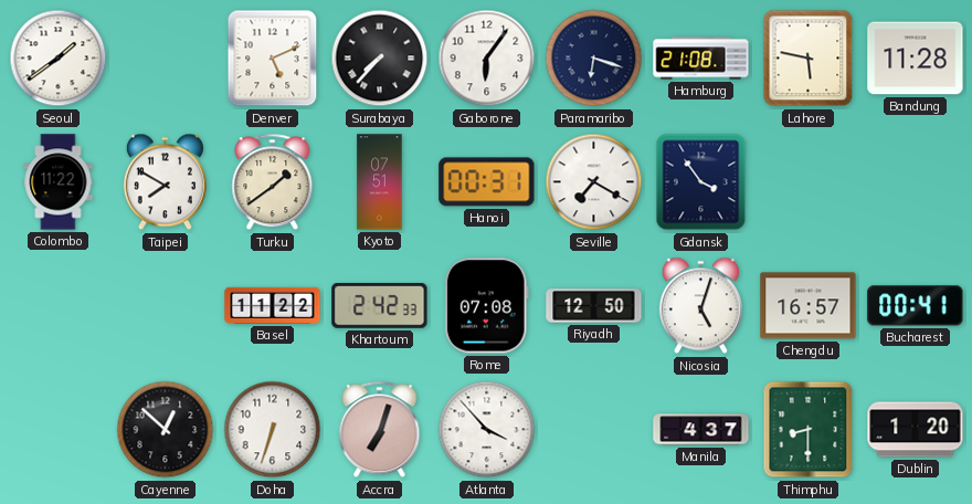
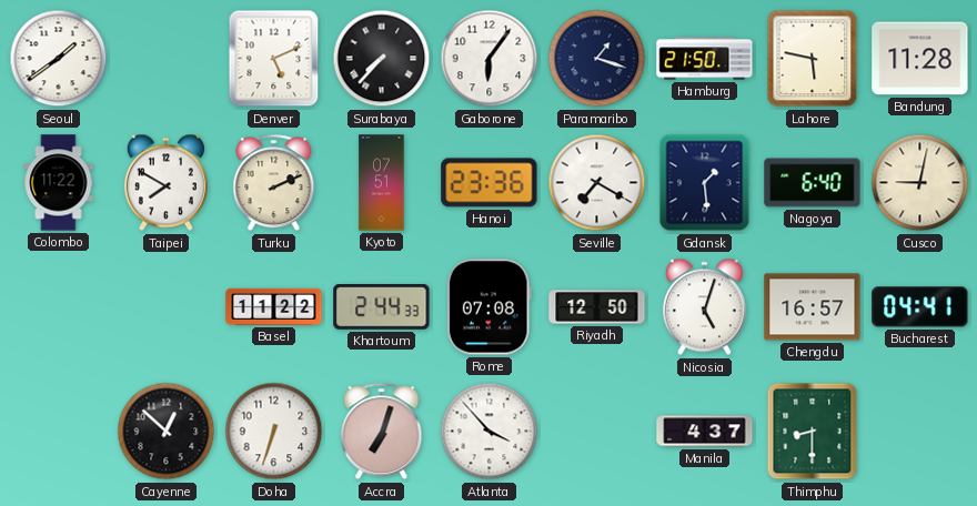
Paramaribo: 6:18 -> 1:18 (597, 59)
Hamburg: 21:08 -> 21:50 (705, 59)
Turku: 1:39 -> 2:11 (274, 183)
Hanoi: 00:31 -> 23:36 (490, 183)
Gdansk: 3:54 -> 1:29 (705, 183)
Nagoya: none -> 6:40 (813, 183)
Cusco: none -> 9:02 (920, 183)
Khartoum: 2:42 -> 2:44 (382, 307)
Bucharest: 00:41 -> 04:41 (920, 307)
Dublin: 1:20 -> none (916, 430)
